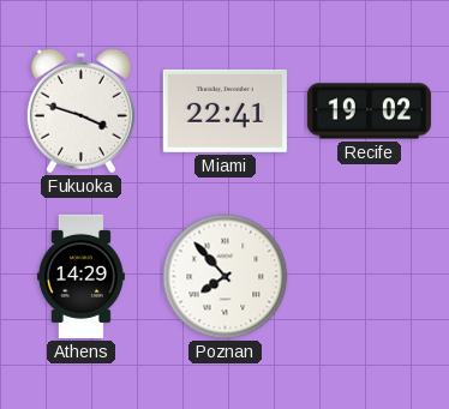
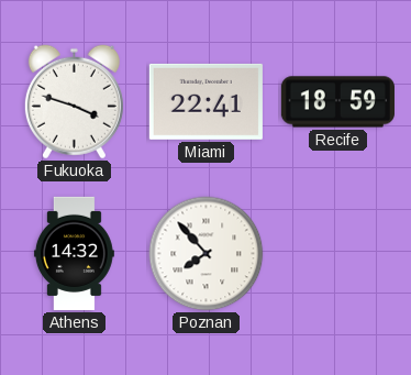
Recife: 19:02 -> 18:59 (337, 102)
Athens: 14:29 -> 14:32 (74, 253)
